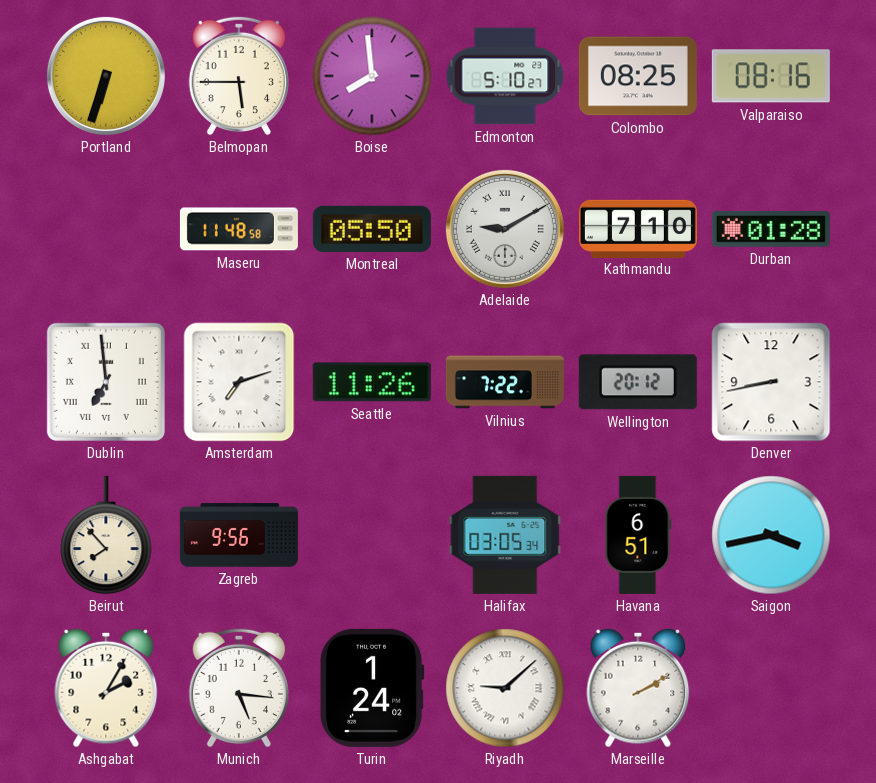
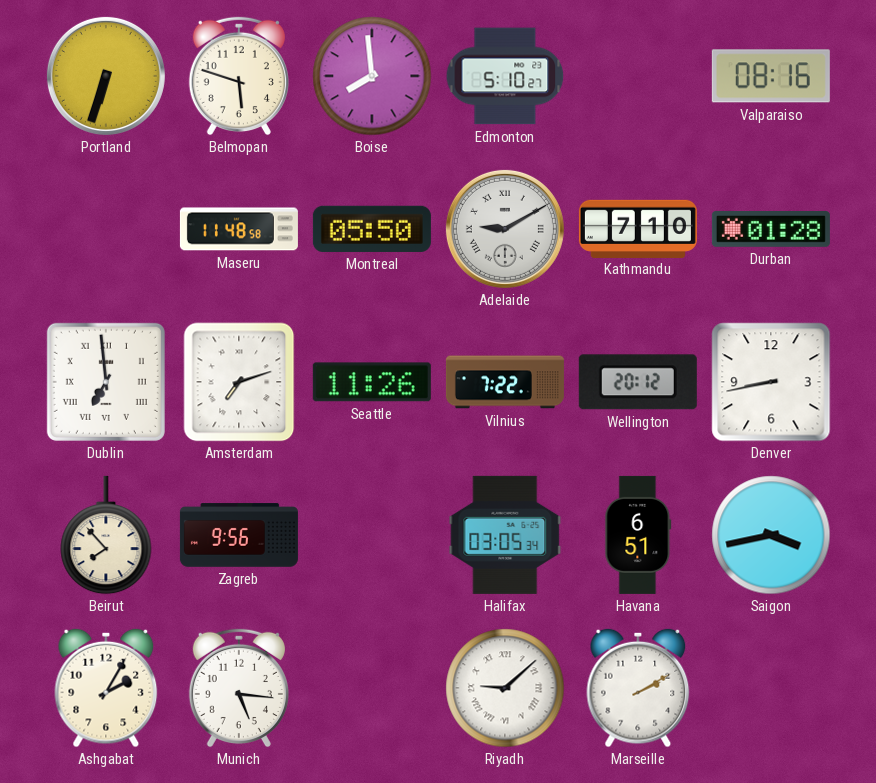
Belmopan: 5:45 -> 5:48 (239, 76)
Colombo: 08:25 -> none (638, 76)
Turin: 1:24 -> none (372, 688)
